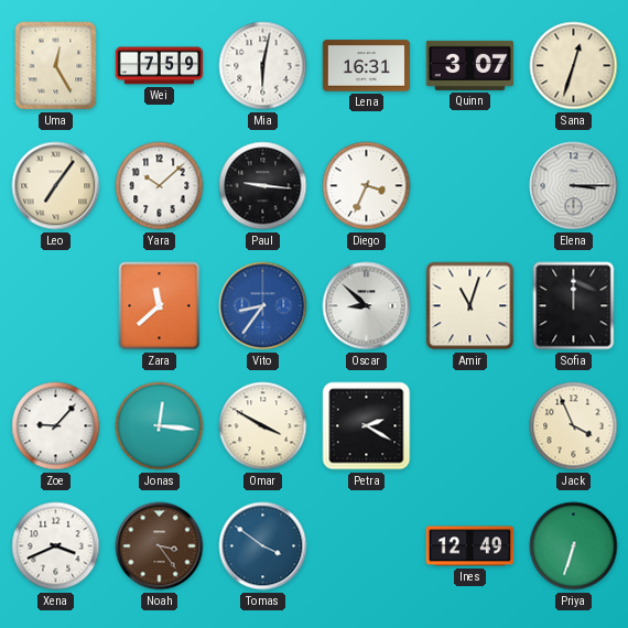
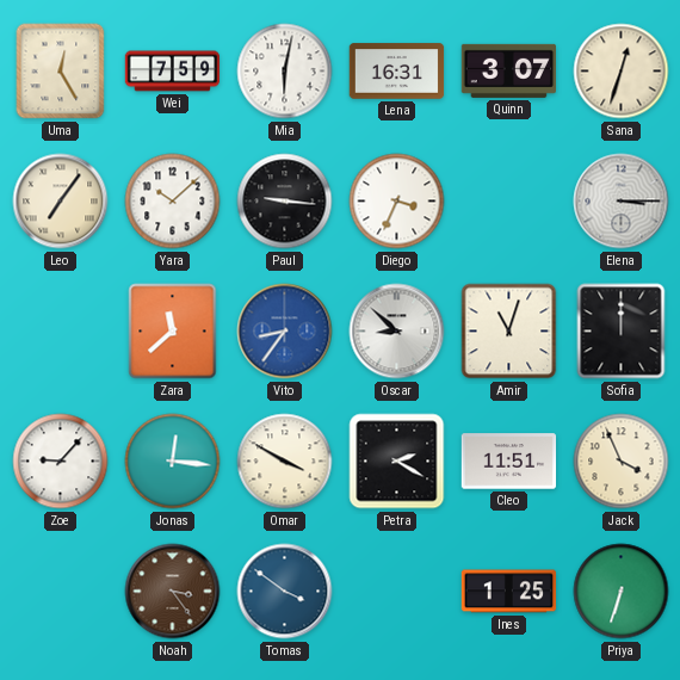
Cleo: none -> 11:51 (509, 462)
Xena: 3:41 -> none (56, 546)
Ines: 12:49 -> 1:25 (509, 592)
